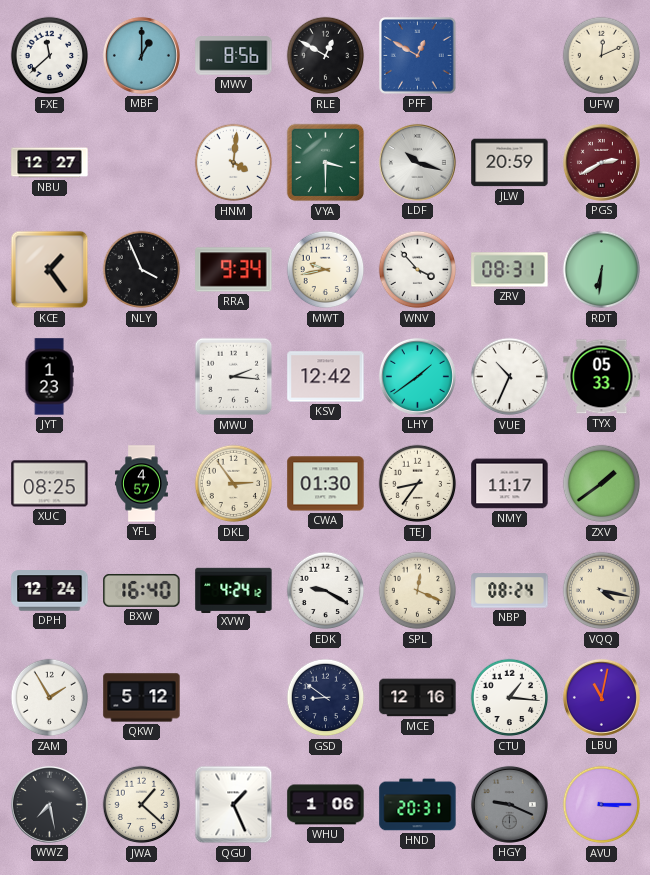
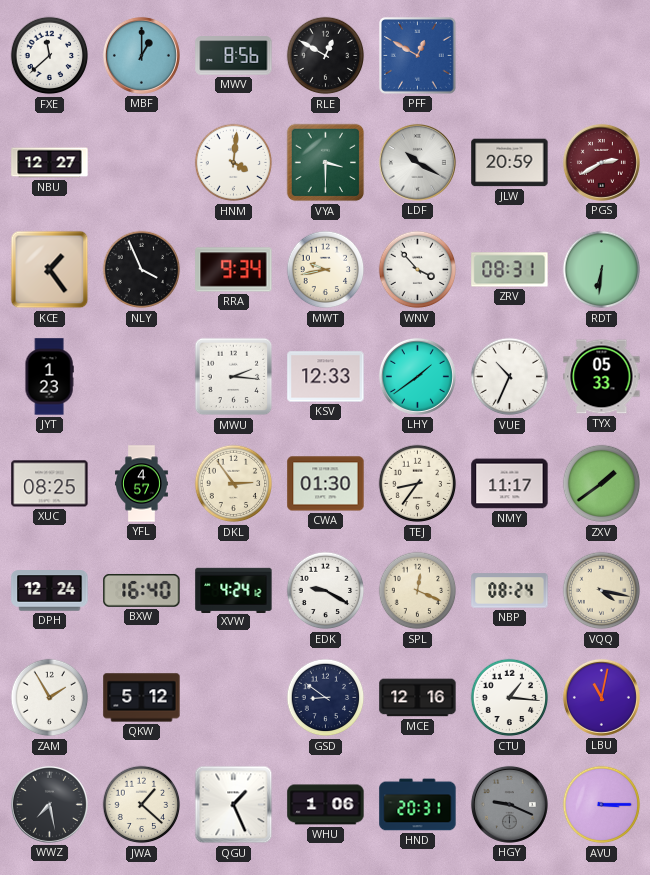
UFW: 12:11 -> none (602, 56)
LDF: 10:18 -> 10:20 (417, 162)
KSV: 12:42 -> 12:33 (326, 377)
